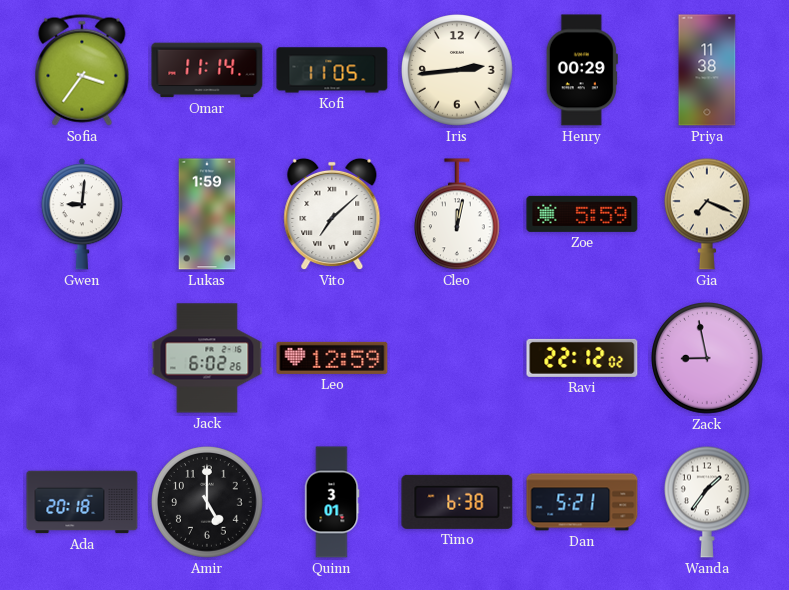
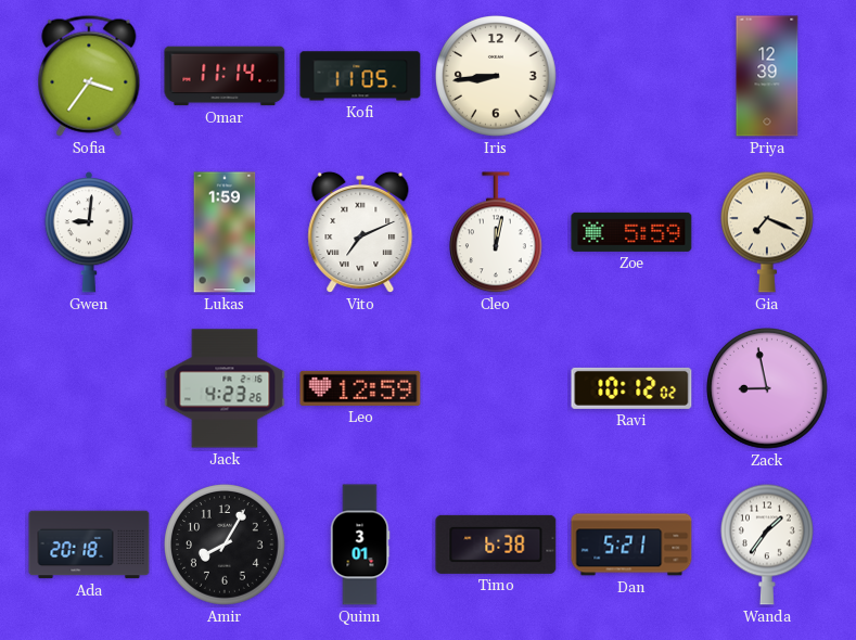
Iris: 2:44 -> 8:44 (497, 77)
Henry: 00:29 -> none (582, 70)
Priya: 11:38 -> 12:39 (767, 76)
Vito: 7:08 -> 7:11 (360, 232)
Jack: 6:02 -> 4:23 (225, 388)
Ravi: 22:12 -> 10:12 (631, 388)
Amir: 5:00 -> 8:05 (226, 546)
